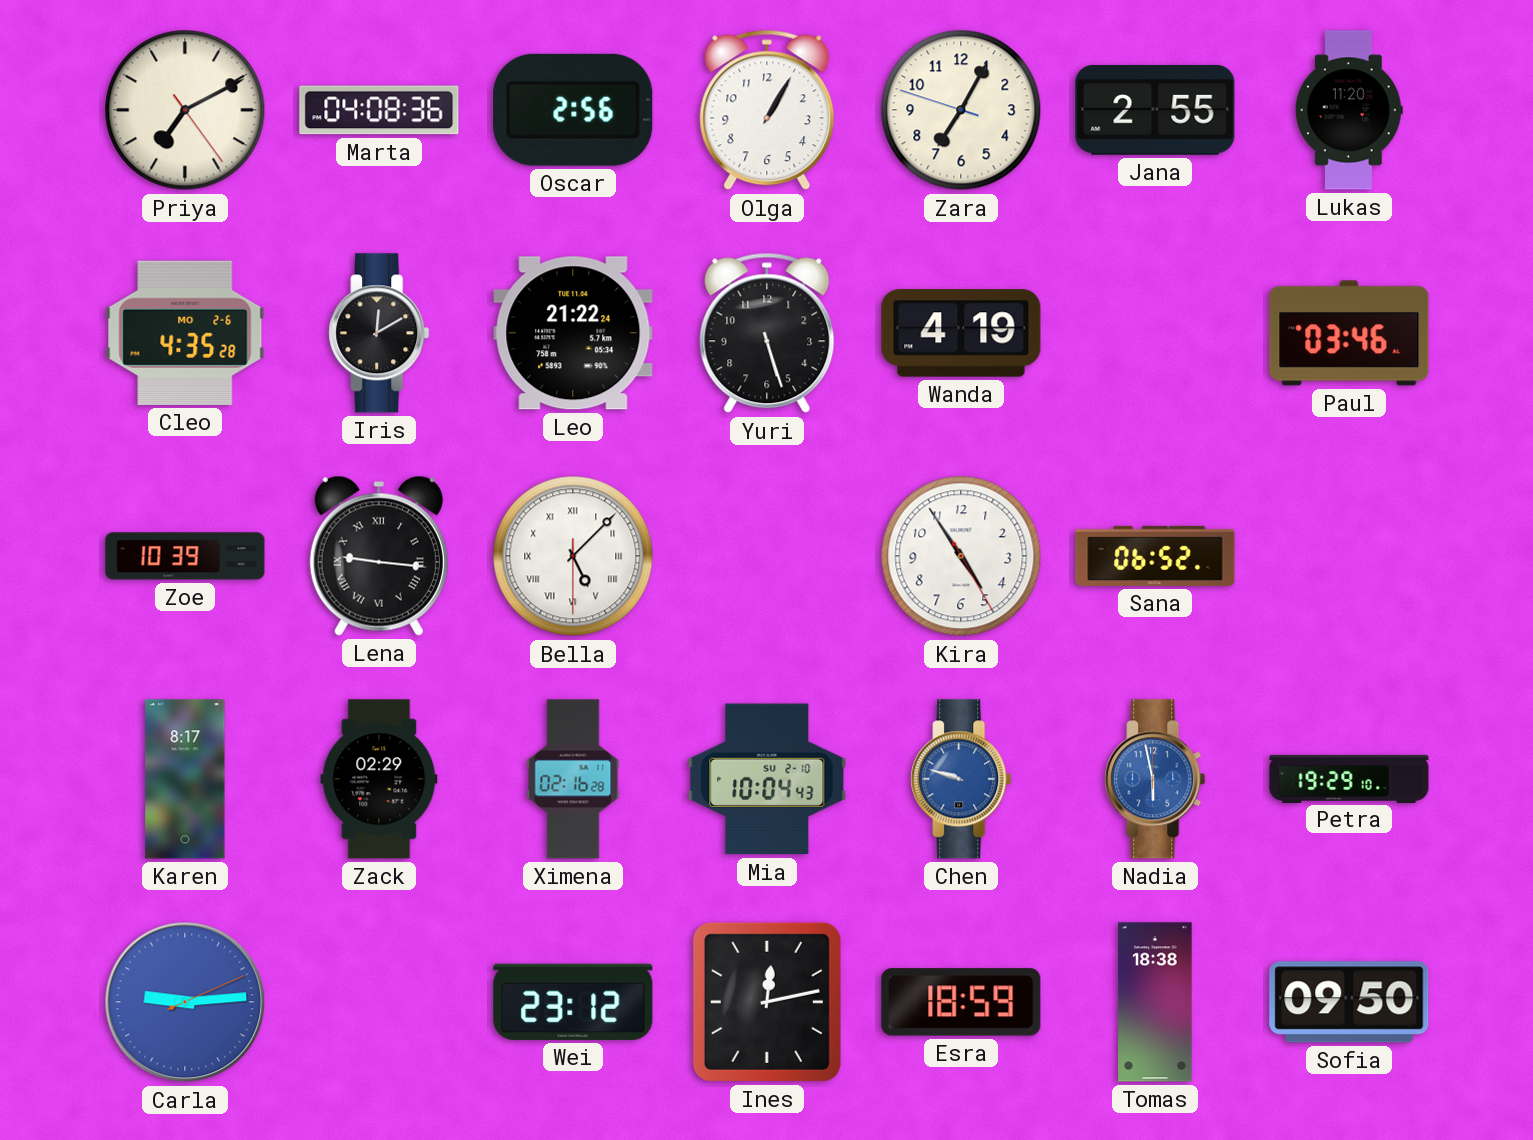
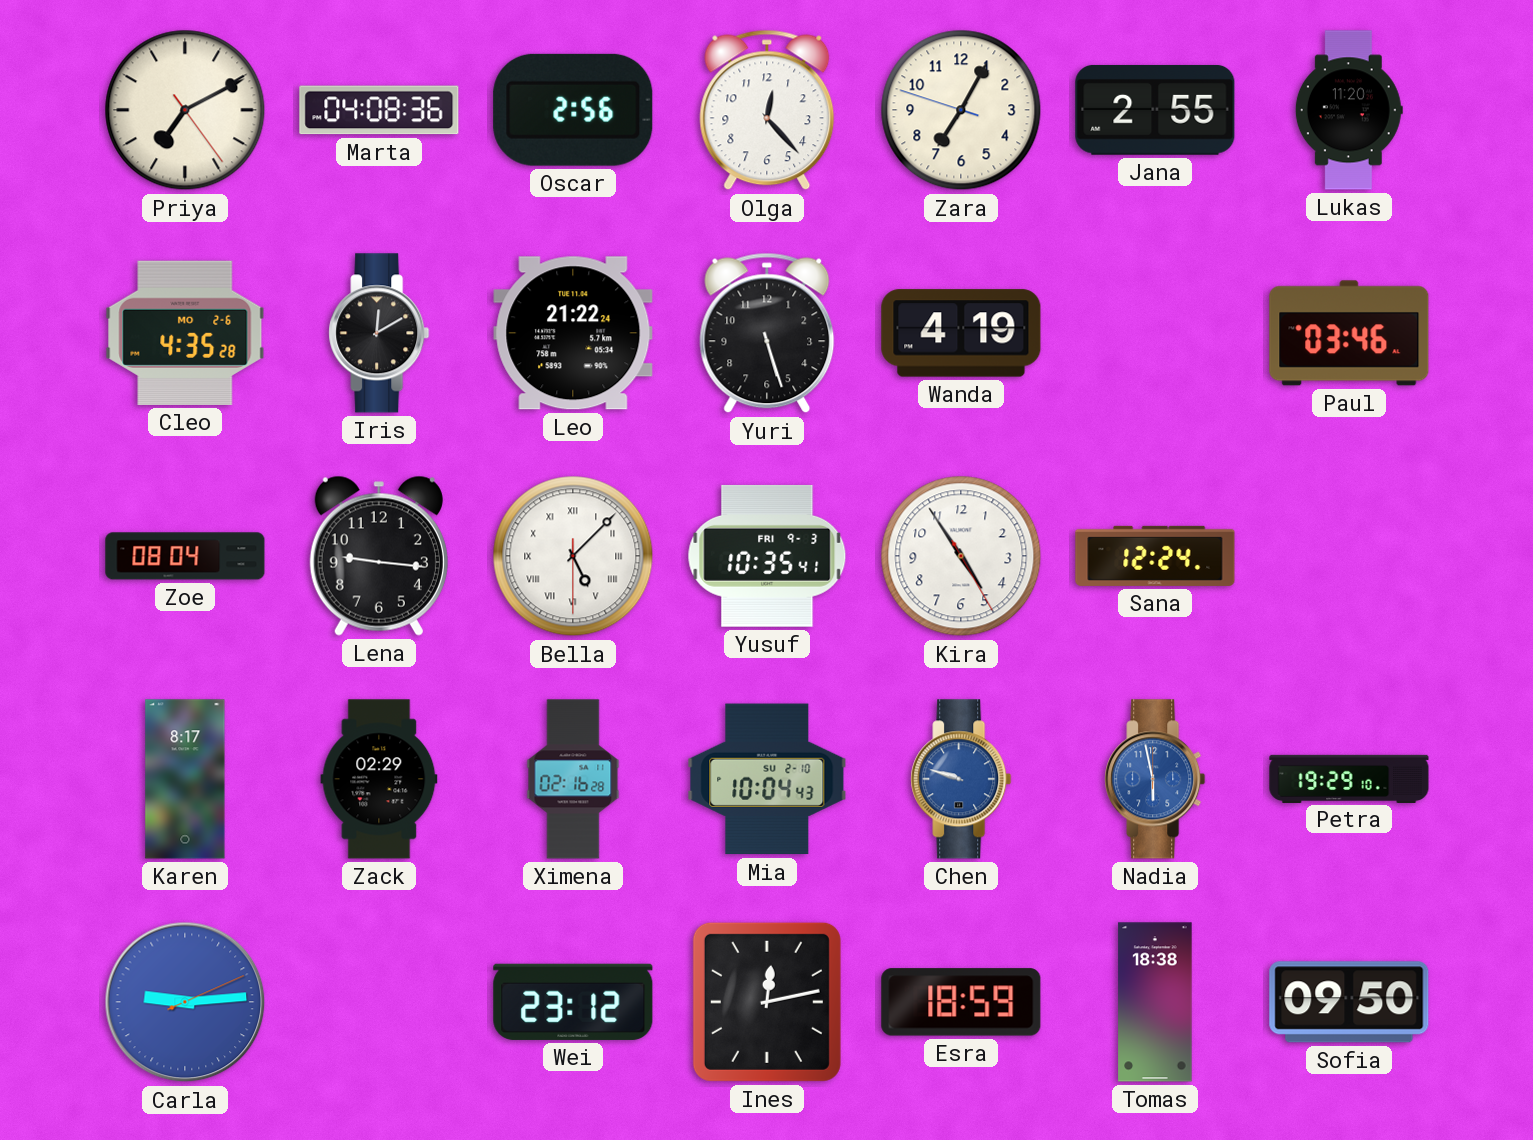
Olga: 1:05 -> 12:23 (767, 110)
Zoe: 10:39 -> 08:04 (185, 556)
Lena numerals: Roman -> Arabic (379, 556)
Yusuf: none -> 10:35 (767, 556)
Sana: 06:52 -> 12:24 (1155, 556)
